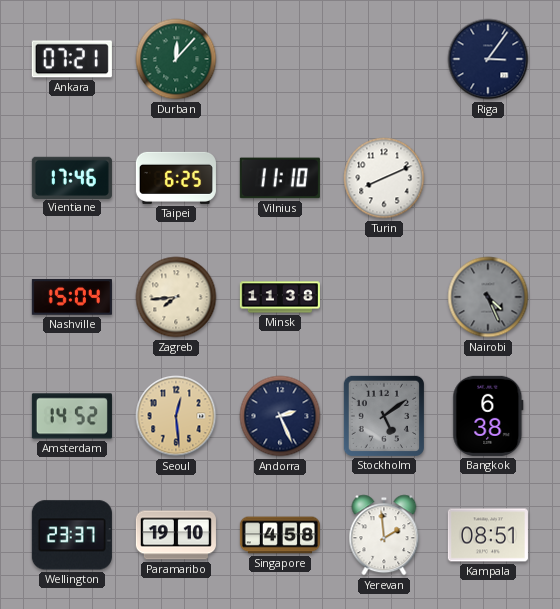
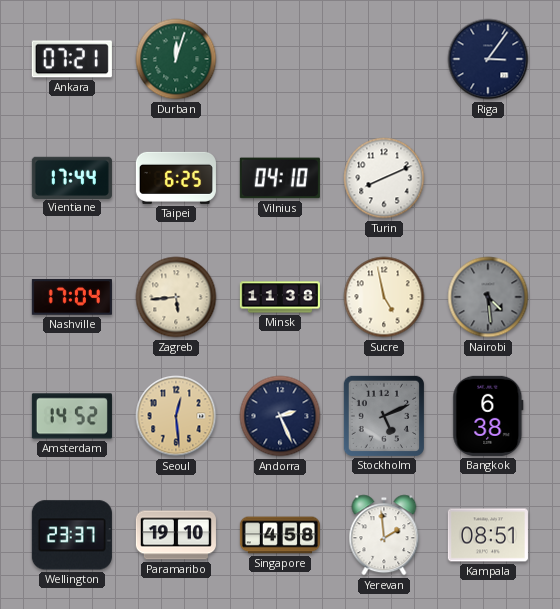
Durban: 12:07 -> 12:03 (176, 59)
Vientiane: 17:46 -> 17:44 (72, 177)
Vilnius: 11:10 -> 04:10 (280, 178)
Nashville: 15:04 -> 17:04 (72, 297)
Zagreb: 7:44 -> 5:44 (176, 297)
Sucre: none -> 4:58 (384, 297)
Nairobi: 4:26 -> 4:29 (488, 297)
Stockholm: 5:09 -> 5:11 (384, 416)
